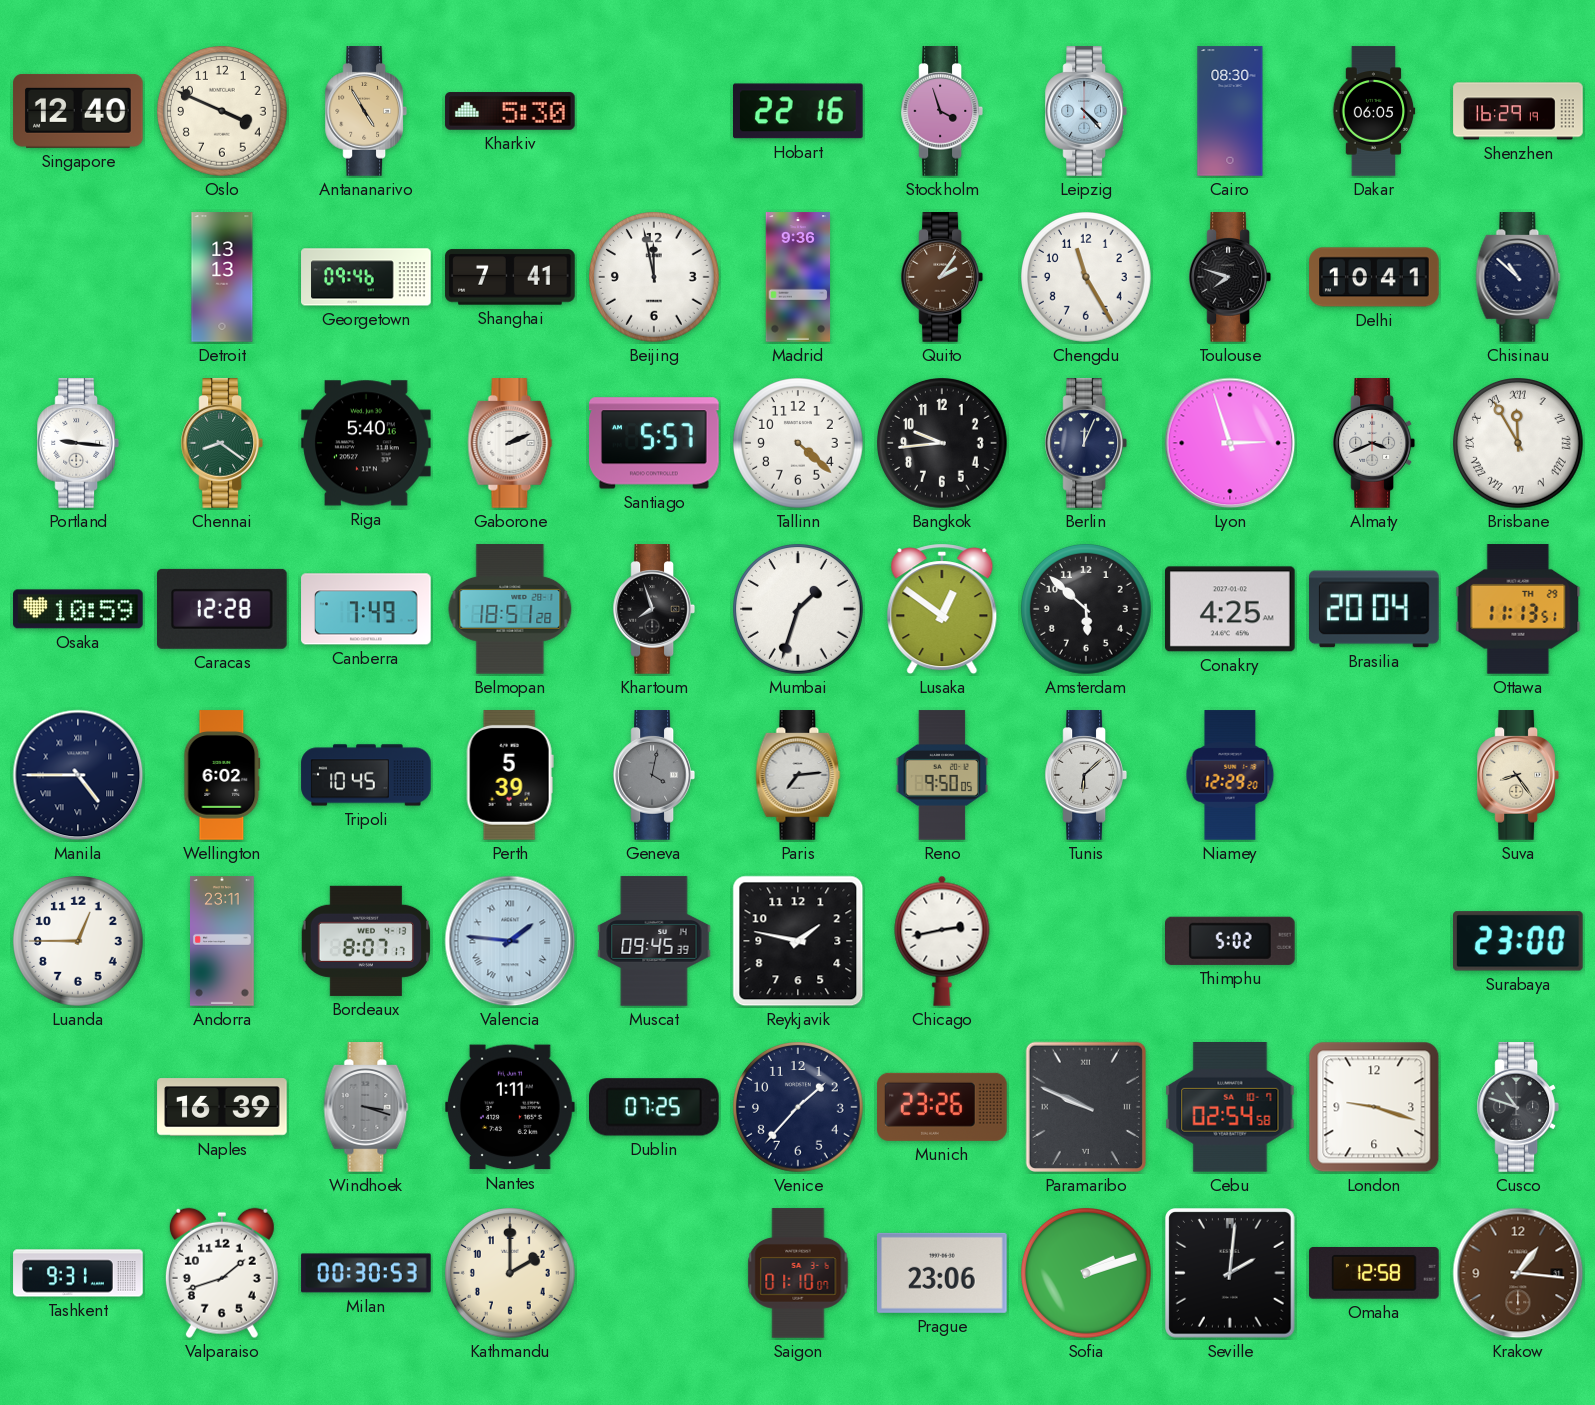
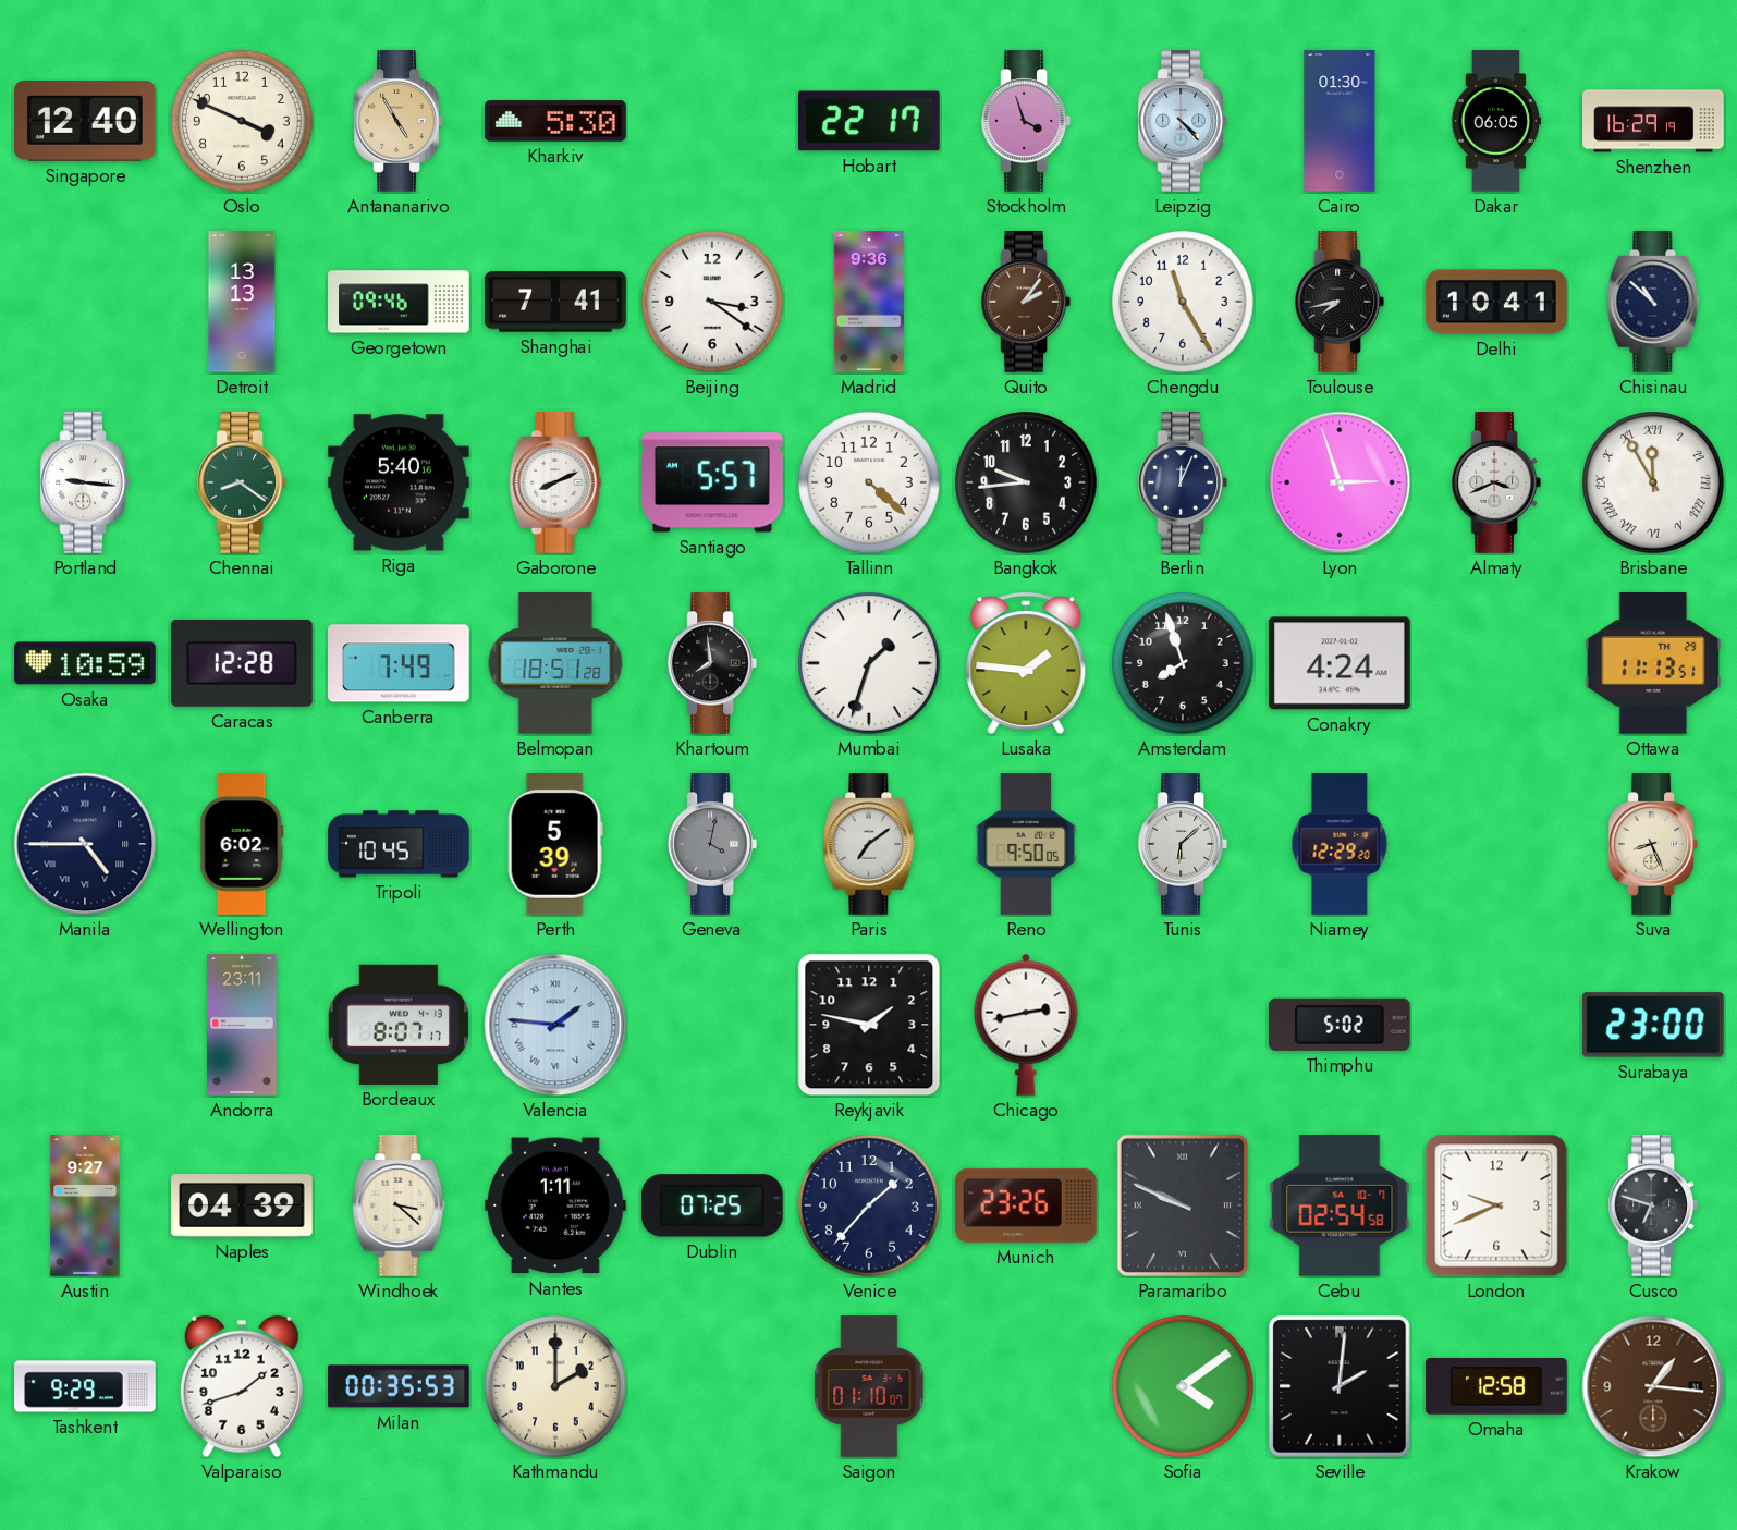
Hobart: 22:16 -> 22:17 (870, 121)
Cairo: 08:30 -> 01:30 (1340, 121)
Beijing: 11:58 -> 3:21 (713, 303)
Toulouse: 7:48 -> 7:43 (1338, 302)
Gaborone: 2:11 -> 8:11 (555, 482)
Khartoum: 7:57 -> 7:59 (711, 663)
Lusaka: 12:51 -> 1:46 (1026, 663)
Amsterdam: 5:52 -> 7:57 (1184, 664)
Conakry: 4:25 -> 4:24 (1341, 663)
Brasilia: 20:04 -> none (1374, 609)
Paris: 7:14 -> 7:09 (869, 844)
Suva: 8:24 -> 8:26 (1652, 844)
Luanda: 12:45 -> none (79, 942)
Muscat: 09:45 -> none (654, 941)
Austin: none -> 9:27 (85, 1205)
Naples: 16:39 -> 04:39 (242, 1205)
Windhoek: 3:18 -> 3:22 (399, 1205)
Windhoek dial: grey -> cream (399, 1205)
London: 9:18 -> 9:41 (1496, 1205)
Cusco: 10:48 -> 6:48 (1652, 1205)
Tashkent: 9:31 -> 9:29 (85, 1386)
Milan: 00:30 -> 00:35 (399, 1386)
Prague: 23:06 -> none (942, 1273)
Sofia: 2:12 -> 4:09 (1184, 1387)
